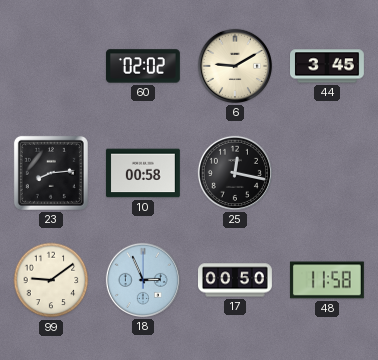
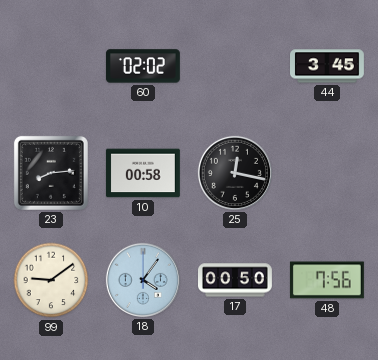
6: 9:10 -> none (235, 66)
18: 2:56 -> 4:06 (143, 280)
48: 11:58 -> 7:56 (327, 280)
